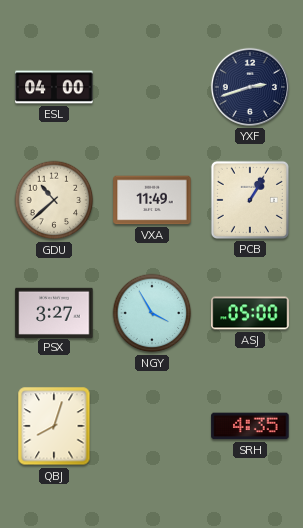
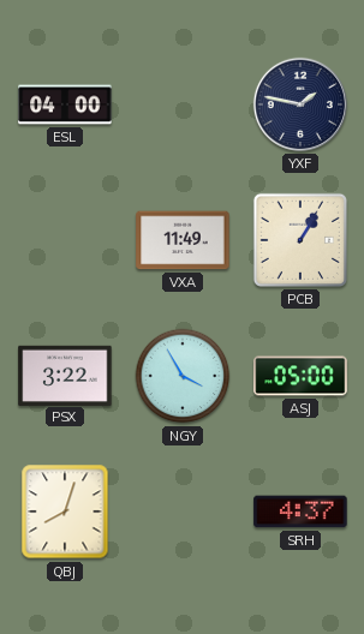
YXF: 2:42 -> 1:47 (300, 104)
GDU: 10:38 -> none (54, 200)
PSX: 3:27 -> 3:22 (65, 375)
SRH: 4:35 -> 4:37 (300, 512)
